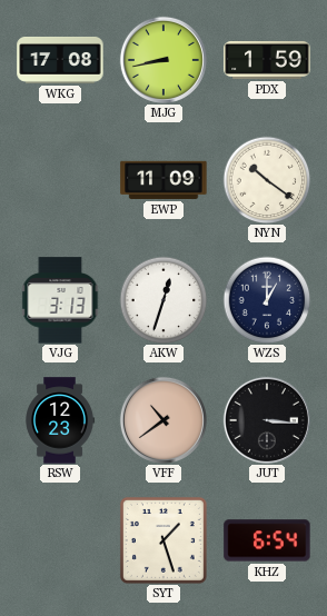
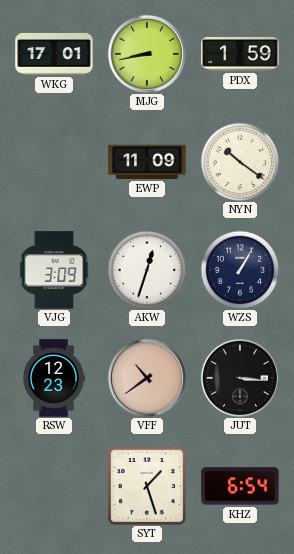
WKG: 17:08 -> 17:01 (54, 54)
VJG: 3:13 -> 3:09 (54, 270)
WZS: 1:00 -> 1:05 (240, 270)
